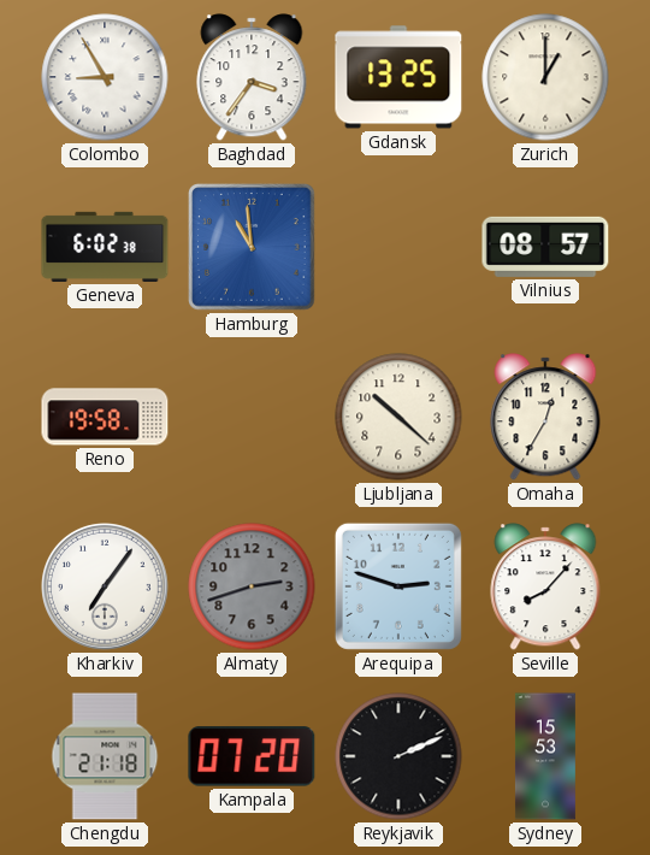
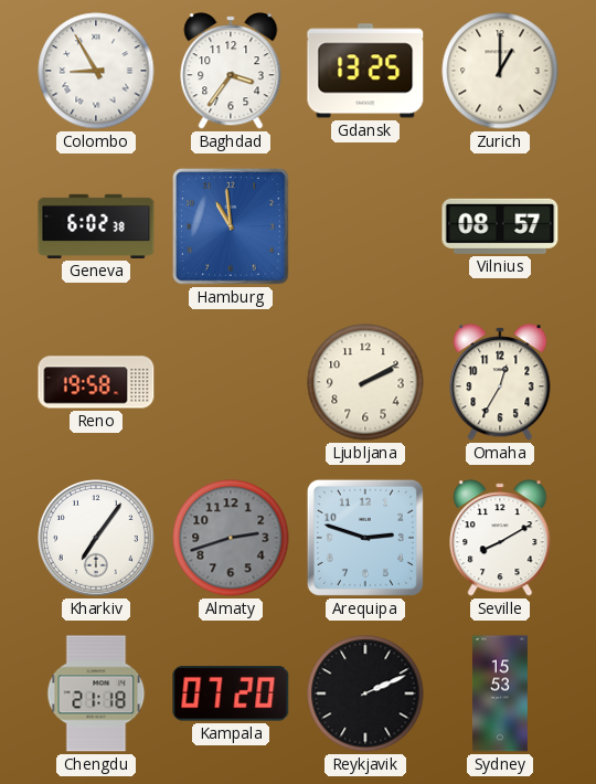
Ljubljana: 10:22 -> 2:10 (365, 382)
Seville: 8:07 -> 8:10 (500, 538)
